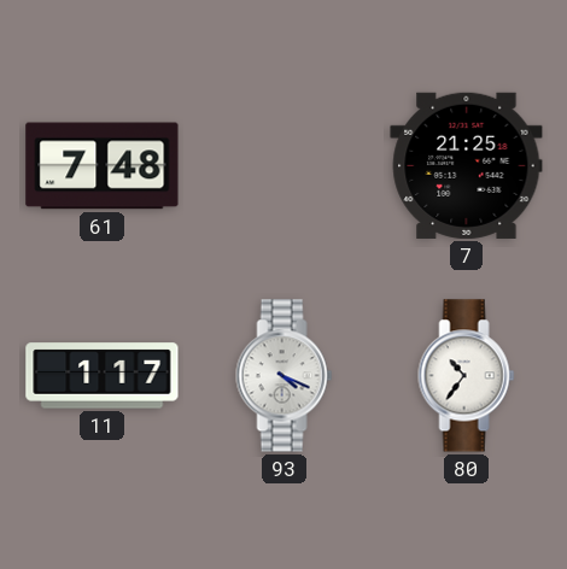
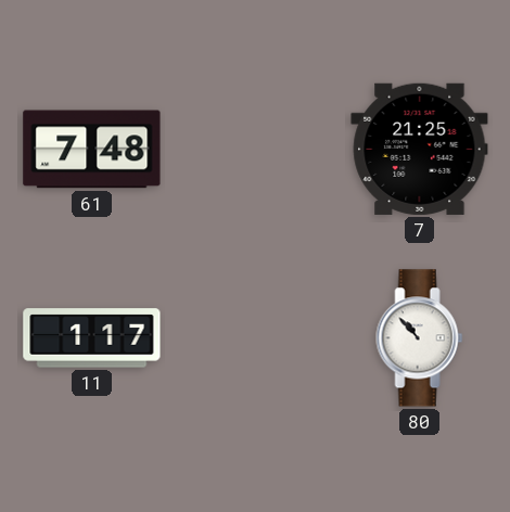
93: 4:19 -> none (285, 376)
80: 10:36 -> 10:53 (420, 338)
